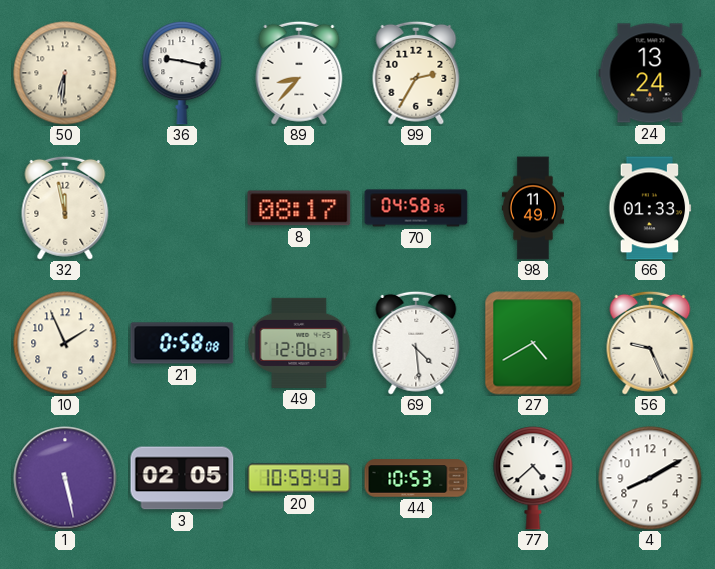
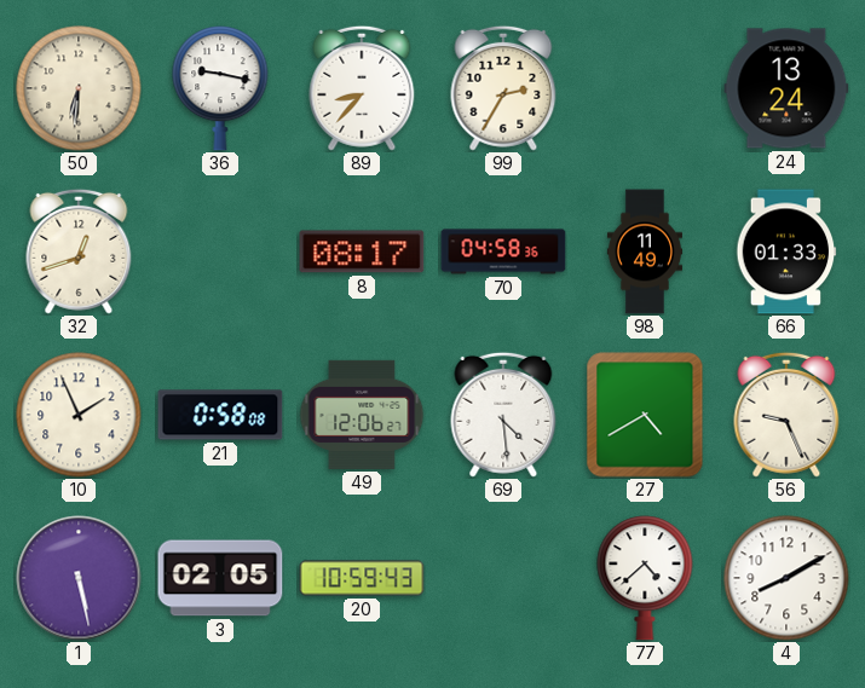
32: 11:58 -> 12:42 (79, 252)
44: 10:53 -> none (416, 478)
